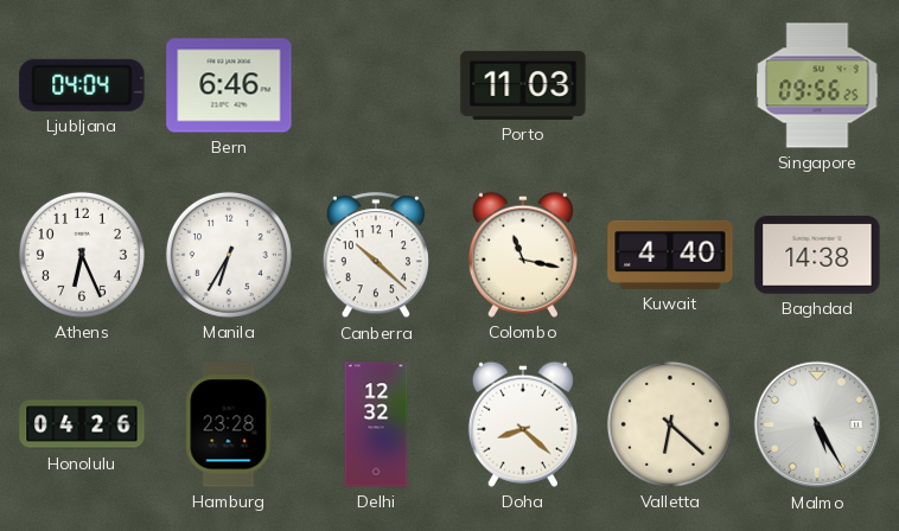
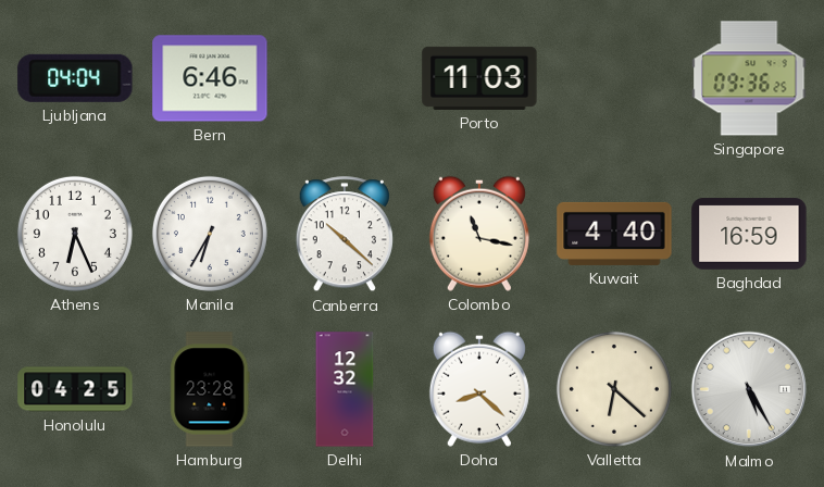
Singapore: 09:56 -> 09:36 (749, 78)
Baghdad: 14:38 -> 16:59 (749, 234)
Honolulu: 04:26 -> 04:25 (75, 389)
